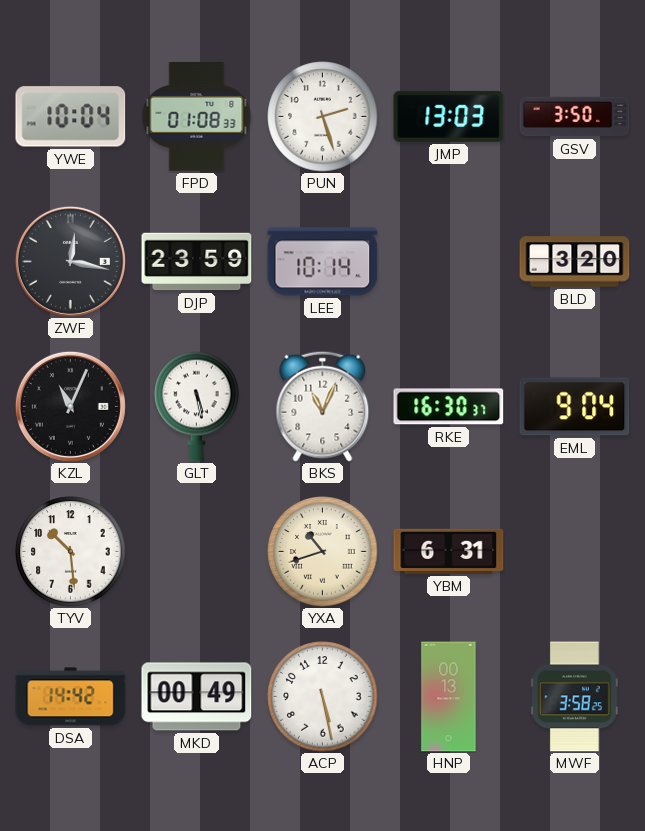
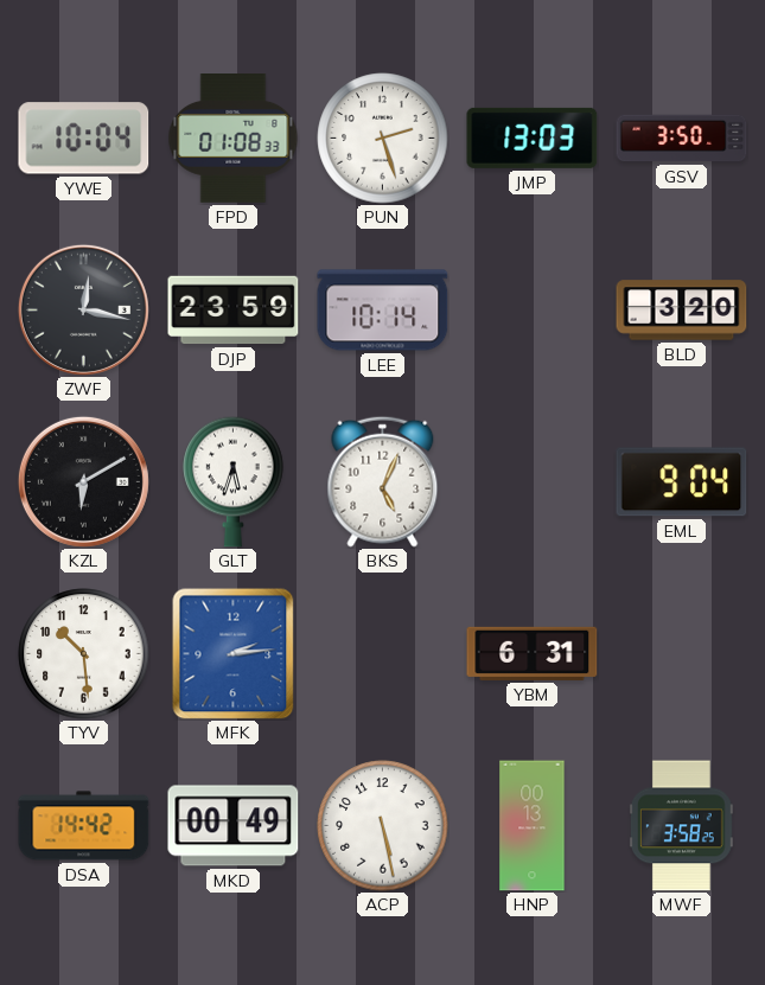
KZL: 11:04 -> 6:10 (83, 481)
GLT: 5:28 -> 5:33 (234, 481)
BKS: 11:04 -> 5:04 (383, 481)
RKE: 16:30 -> none (449, 407)
MFK: none -> 2:14 (234, 654)
YXA: 10:42 -> none (323, 552)
